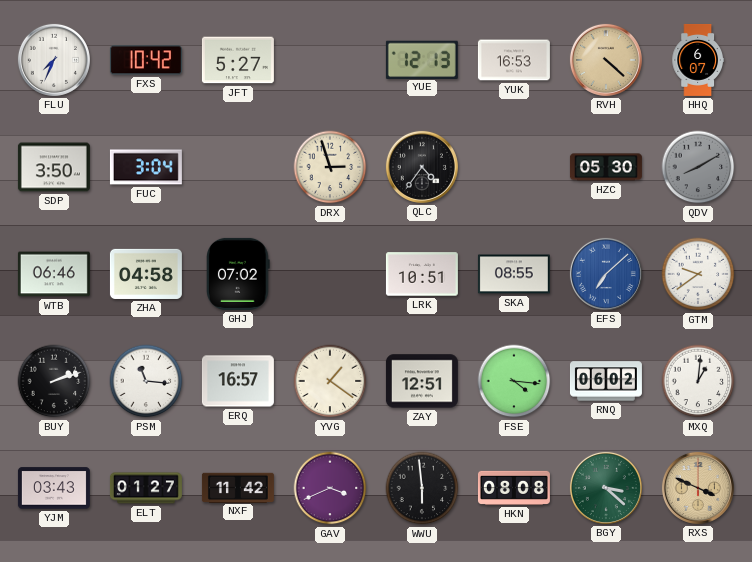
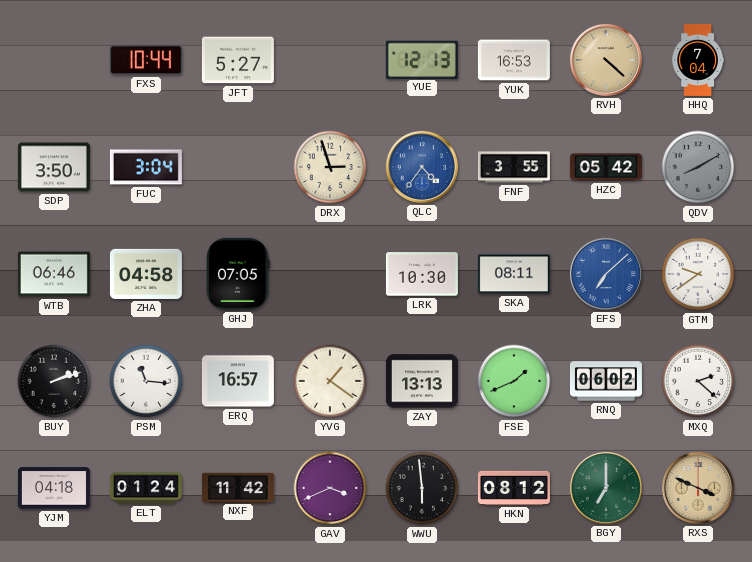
FLU: 7:34 -> none (54, 60)
FXS: 10:42 -> 10:44 (146, 60)
HHQ: 6:07 -> 7:04 (698, 60)
QLC dial: black -> blue (422, 167)
FNF: none -> 3:55 (514, 167)
HZC: 05:30 -> 05:42 (606, 167)
GHJ: 07:02 -> 07:05 (239, 274)
LRK: 10:51 -> 10:30 (422, 274)
SKA: 08:55 -> 08:11 (514, 274)
ZAY: 12:51 -> 13:13 (422, 381)
FSE: 4:16 -> 1:41 (514, 381)
MXQ: 1:01 -> 2:22 (698, 381)
YJM: 03:43 -> 04:18 (54, 488)
ELT: 01:27 -> 01:24 (146, 488)
HKN: 08:08 -> 08:12 (514, 488)
BGY: 3:22 -> 7:00 (606, 488)
